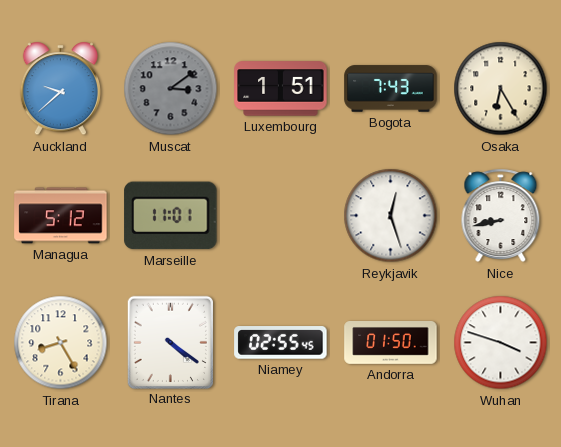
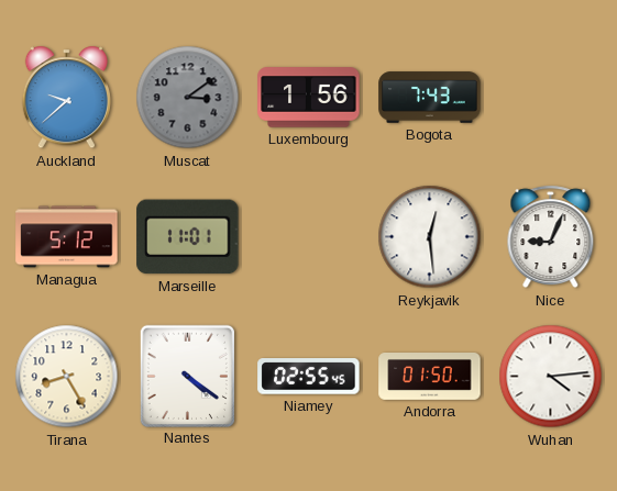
Luxembourg: 1:51 -> 1:56 (309, 98)
Osaka: 6:25 -> none (501, 89)
Reykjavik: 12:27 -> 12:29 (430, 237)
Nice: 8:43 -> 9:04 (551, 237)
Wuhan: 3:48 -> 4:14 (551, 377)
